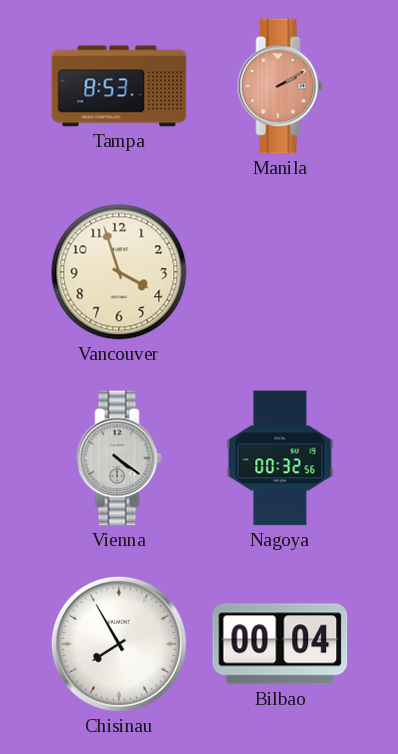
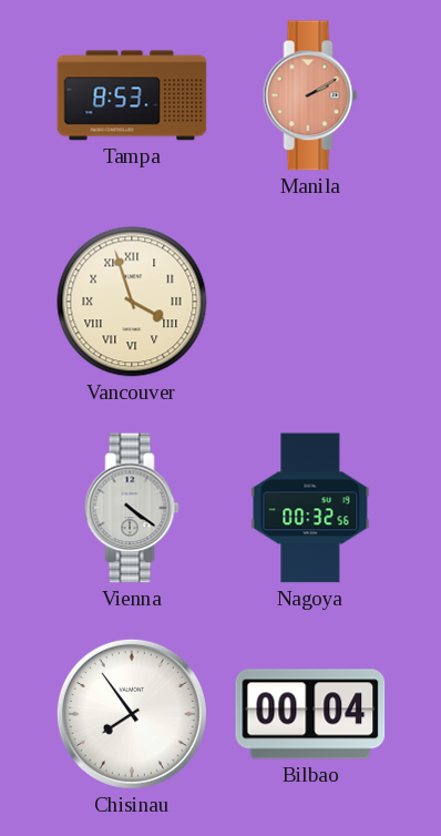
Vancouver numerals: Arabic -> Roman (132, 302)
Chisinau: 7:55 -> 7:54 (132, 714)
